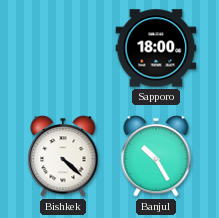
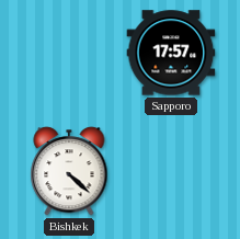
Sapporo: 18:00 -> 17:57 (171, 53)
Banjul: 10:25 -> none (156, 156)
